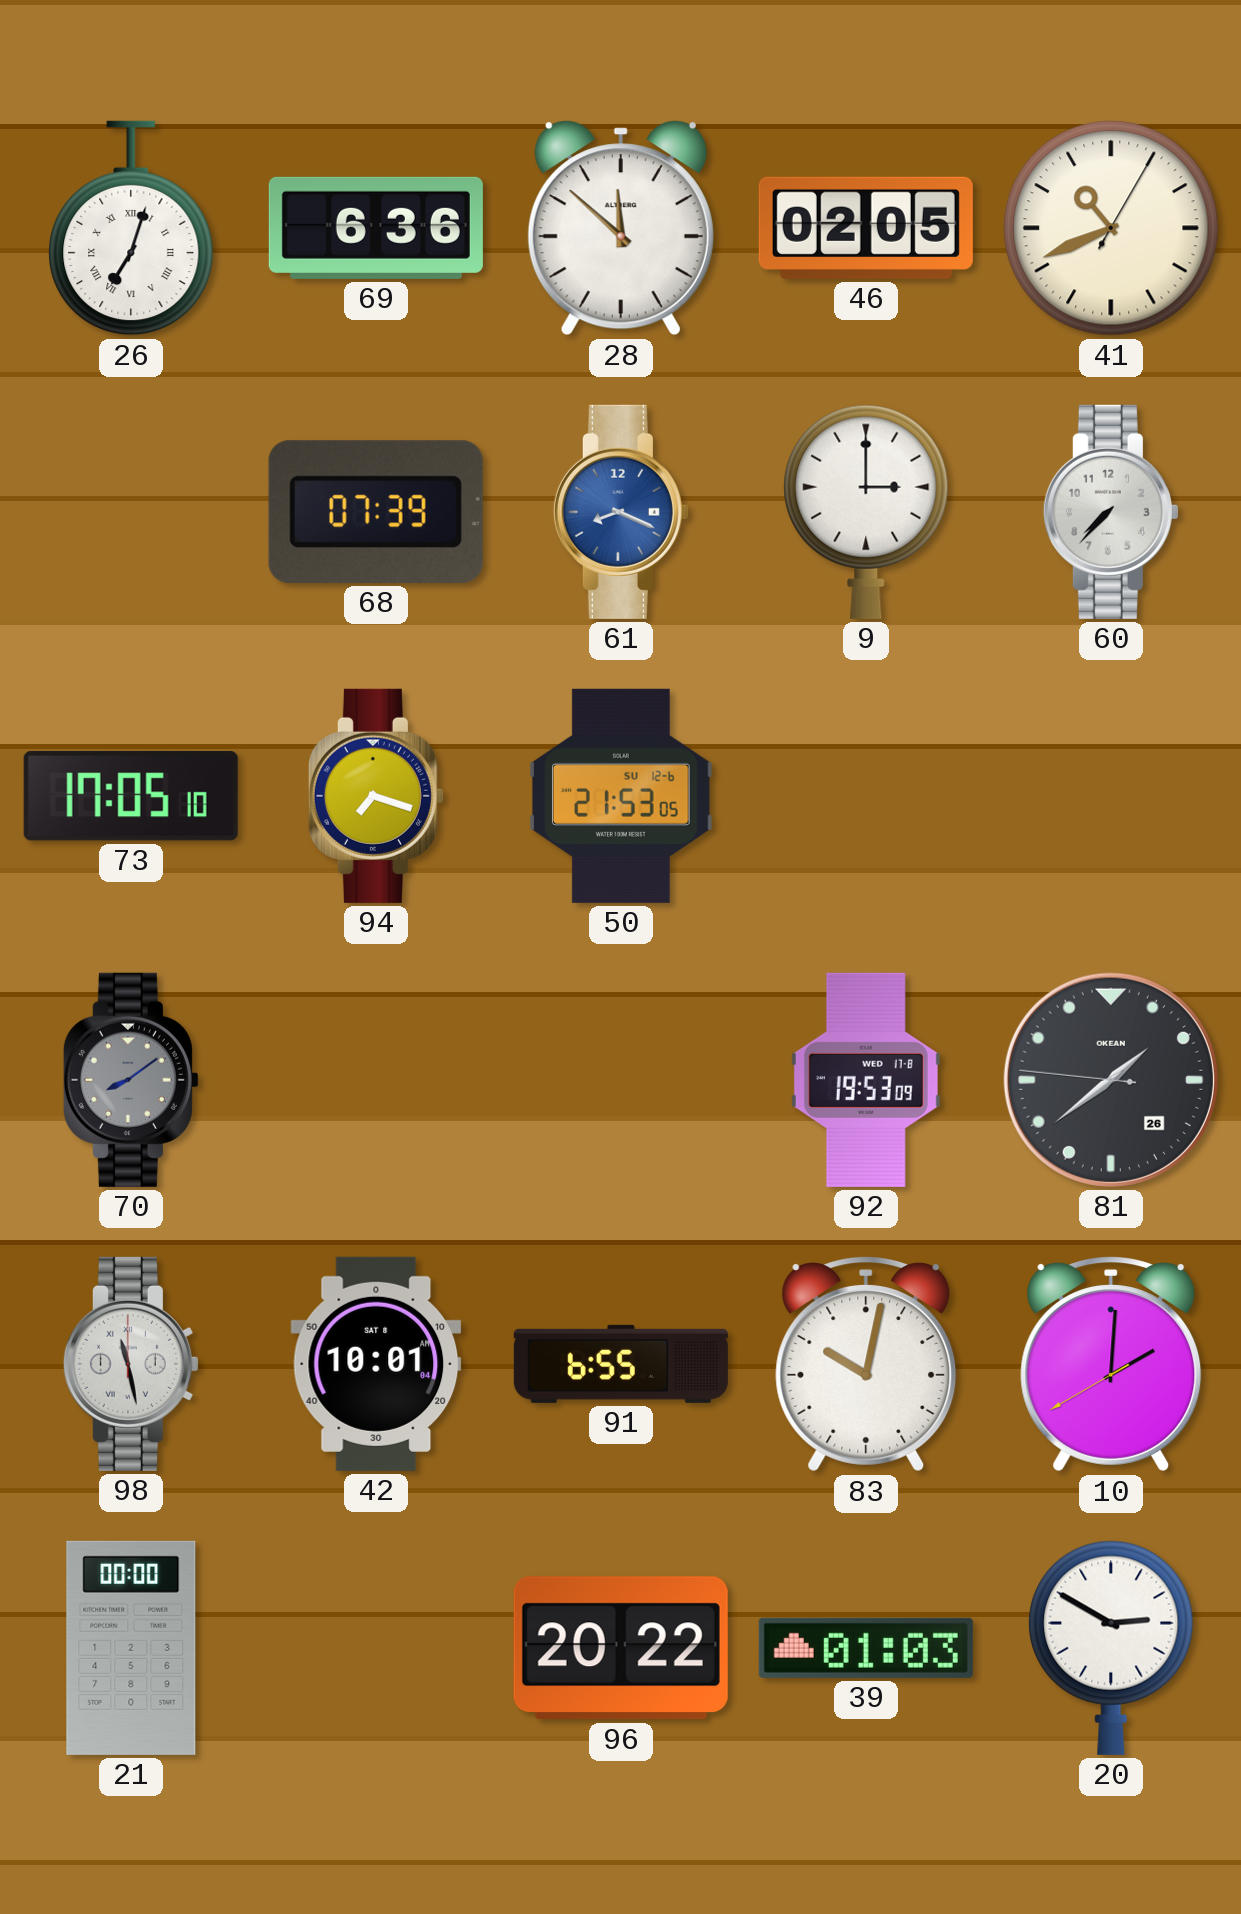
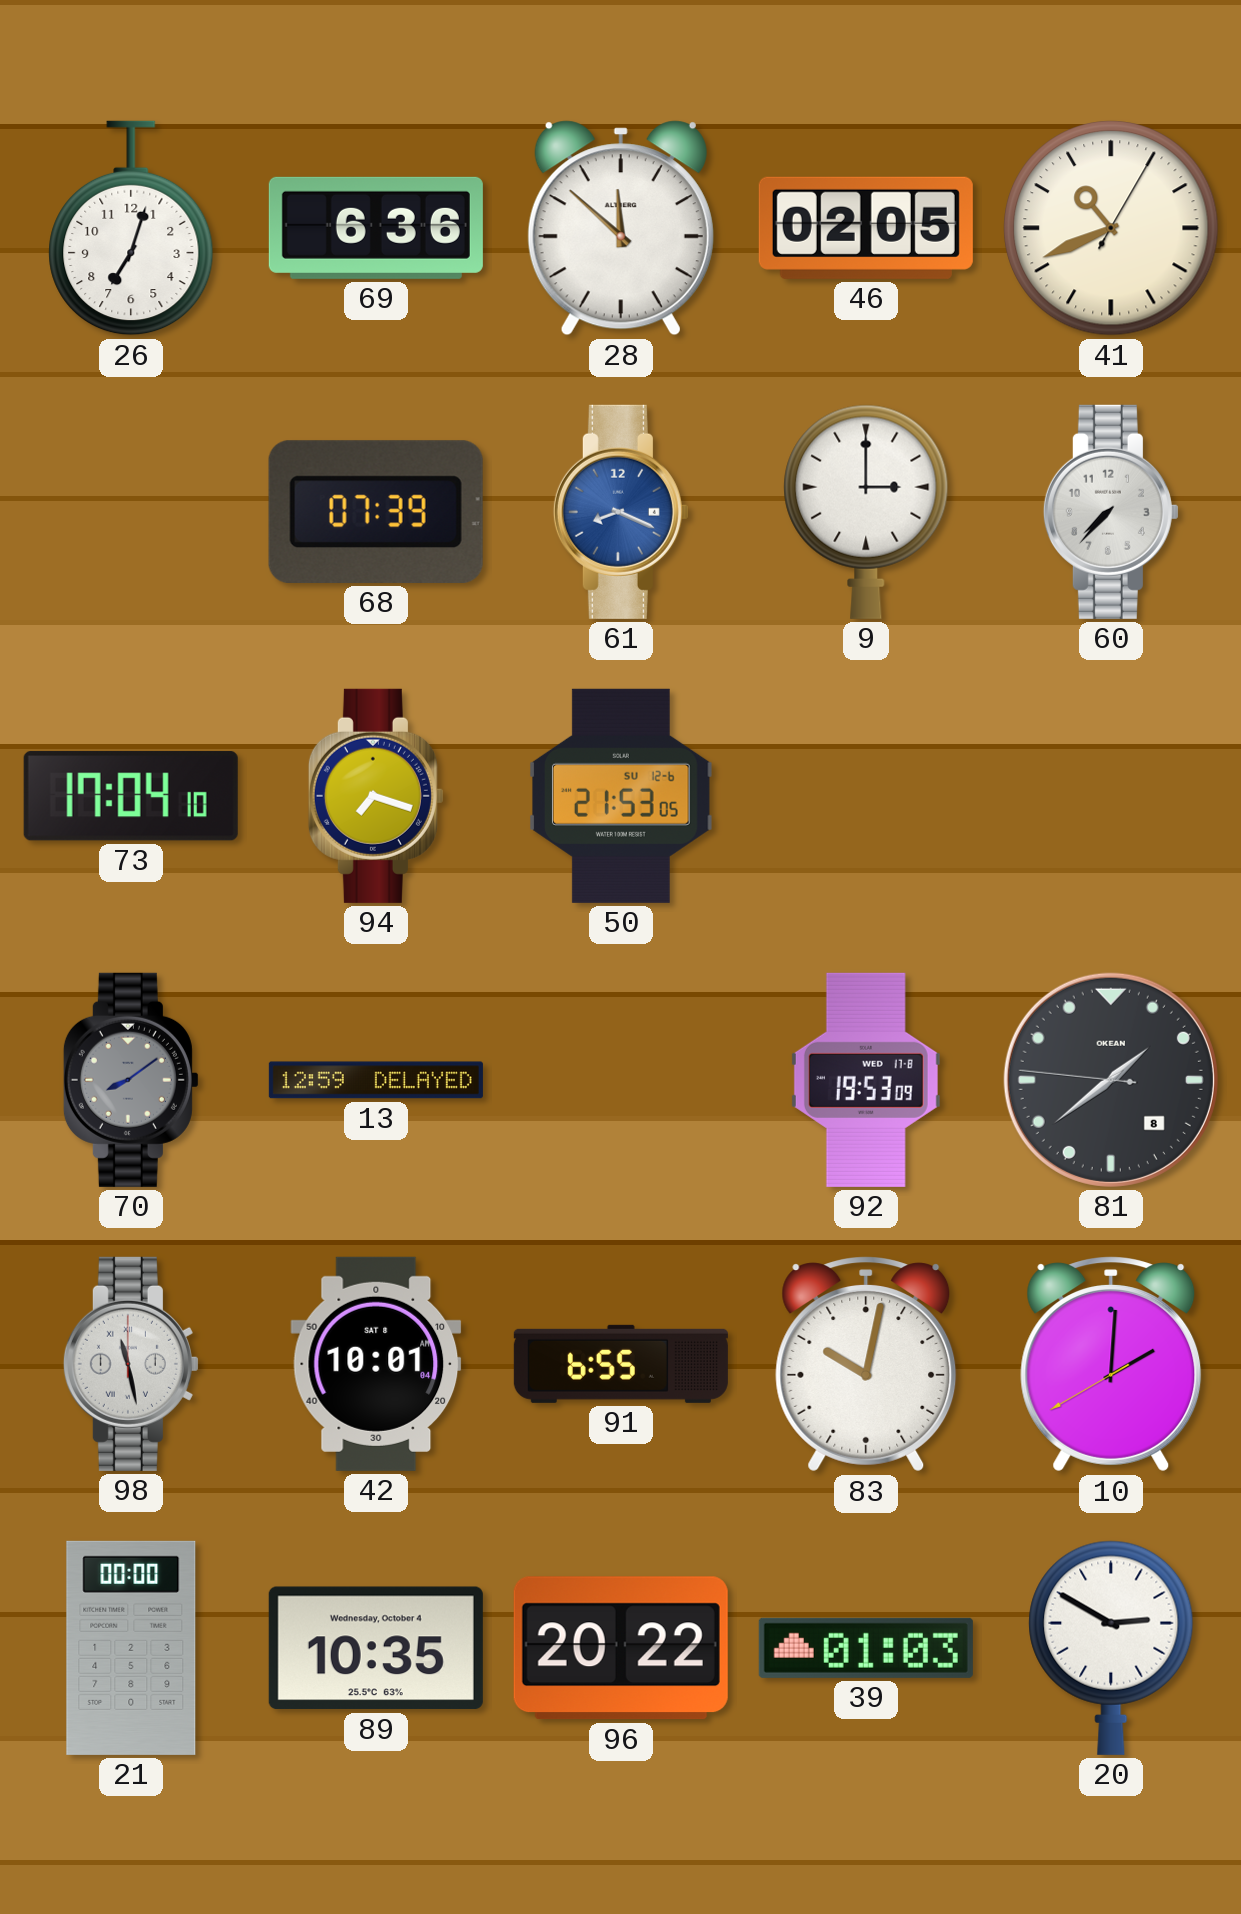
26 numerals: Roman -> Arabic (131, 228)
73: 17:05 -> 17:04 (131, 796)
13: none -> 12:59 (376, 1080)
81 date: 26 -> 8 (1111, 1080)
89: none -> 10:35 (376, 1648)
